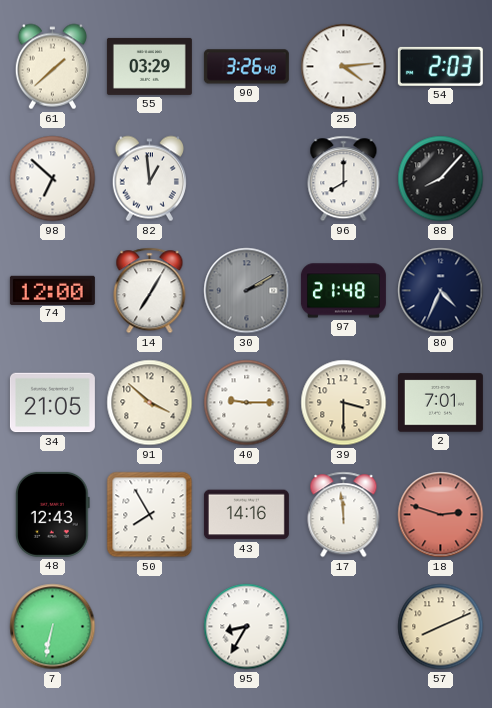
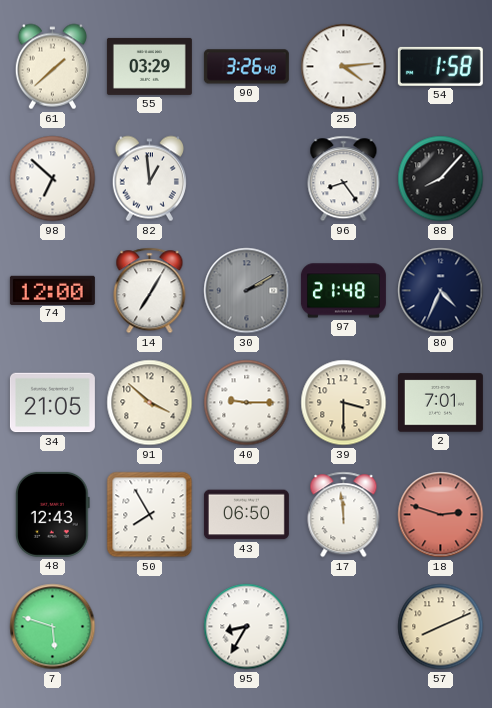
54: 2:03 -> 1:58 (440, 66)
96: 8:00 -> 8:24 (344, 179)
43: 14:16 -> 06:50 (246, 515)
7: 6:32 -> 5:48 (53, 627)
